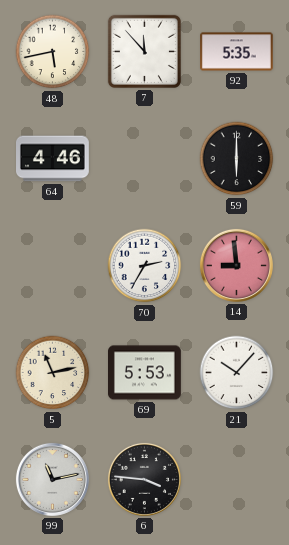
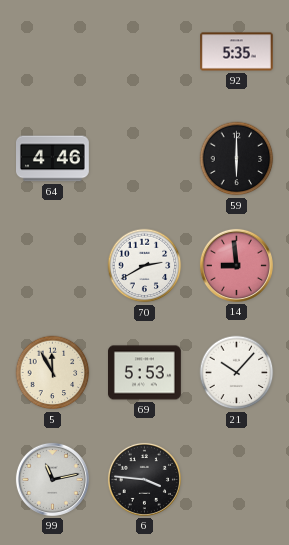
48: 5:43 -> none (53, 52)
7: 11:53 -> none (144, 51)
70: 2:35 -> 2:40 (145, 266)
5: 11:13 -> 11:55 (53, 373)
